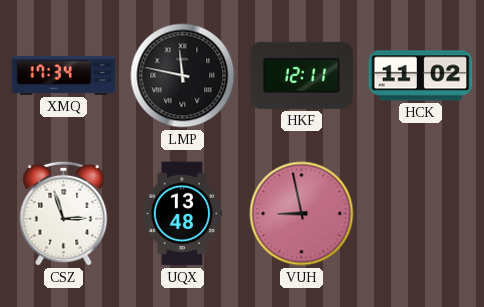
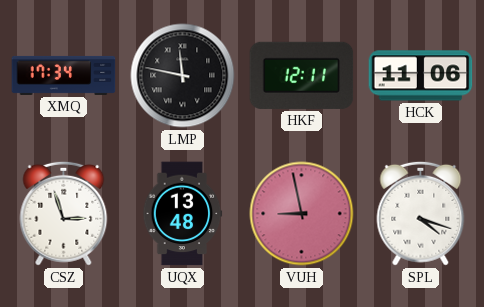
HCK: 11:02 -> 11:06 (421, 76)
SPL: none -> 4:18 (421, 213)
